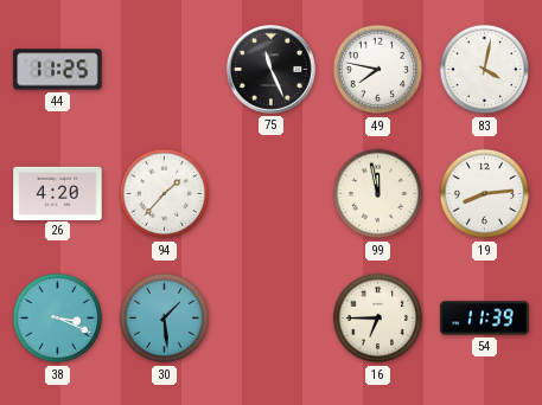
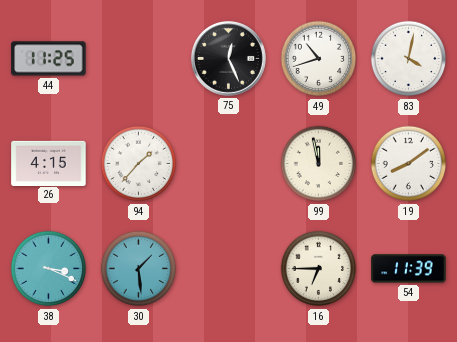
75: 11:26 -> 12:26 (228, 58)
49: 7:47 -> 10:42 (319, 59)
26: 4:20 -> 4:15 (49, 163)
19: 8:14 -> 8:09 (409, 164)
